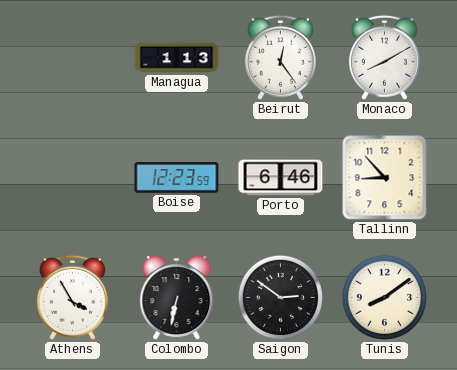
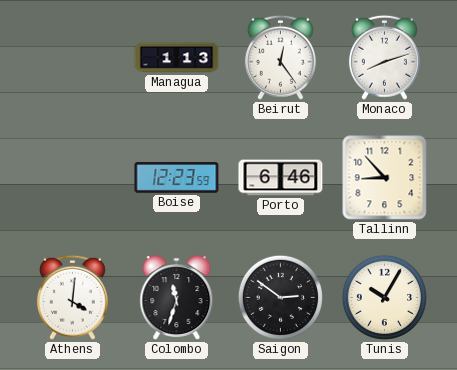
Monaco: 8:10 -> 8:12 (384, 57)
Athens: 3:55 -> 4:01 (72, 297)
Colombo: 6:32 -> 11:33 (177, 298)
Tunis: 8:09 -> 10:05 (384, 297)
